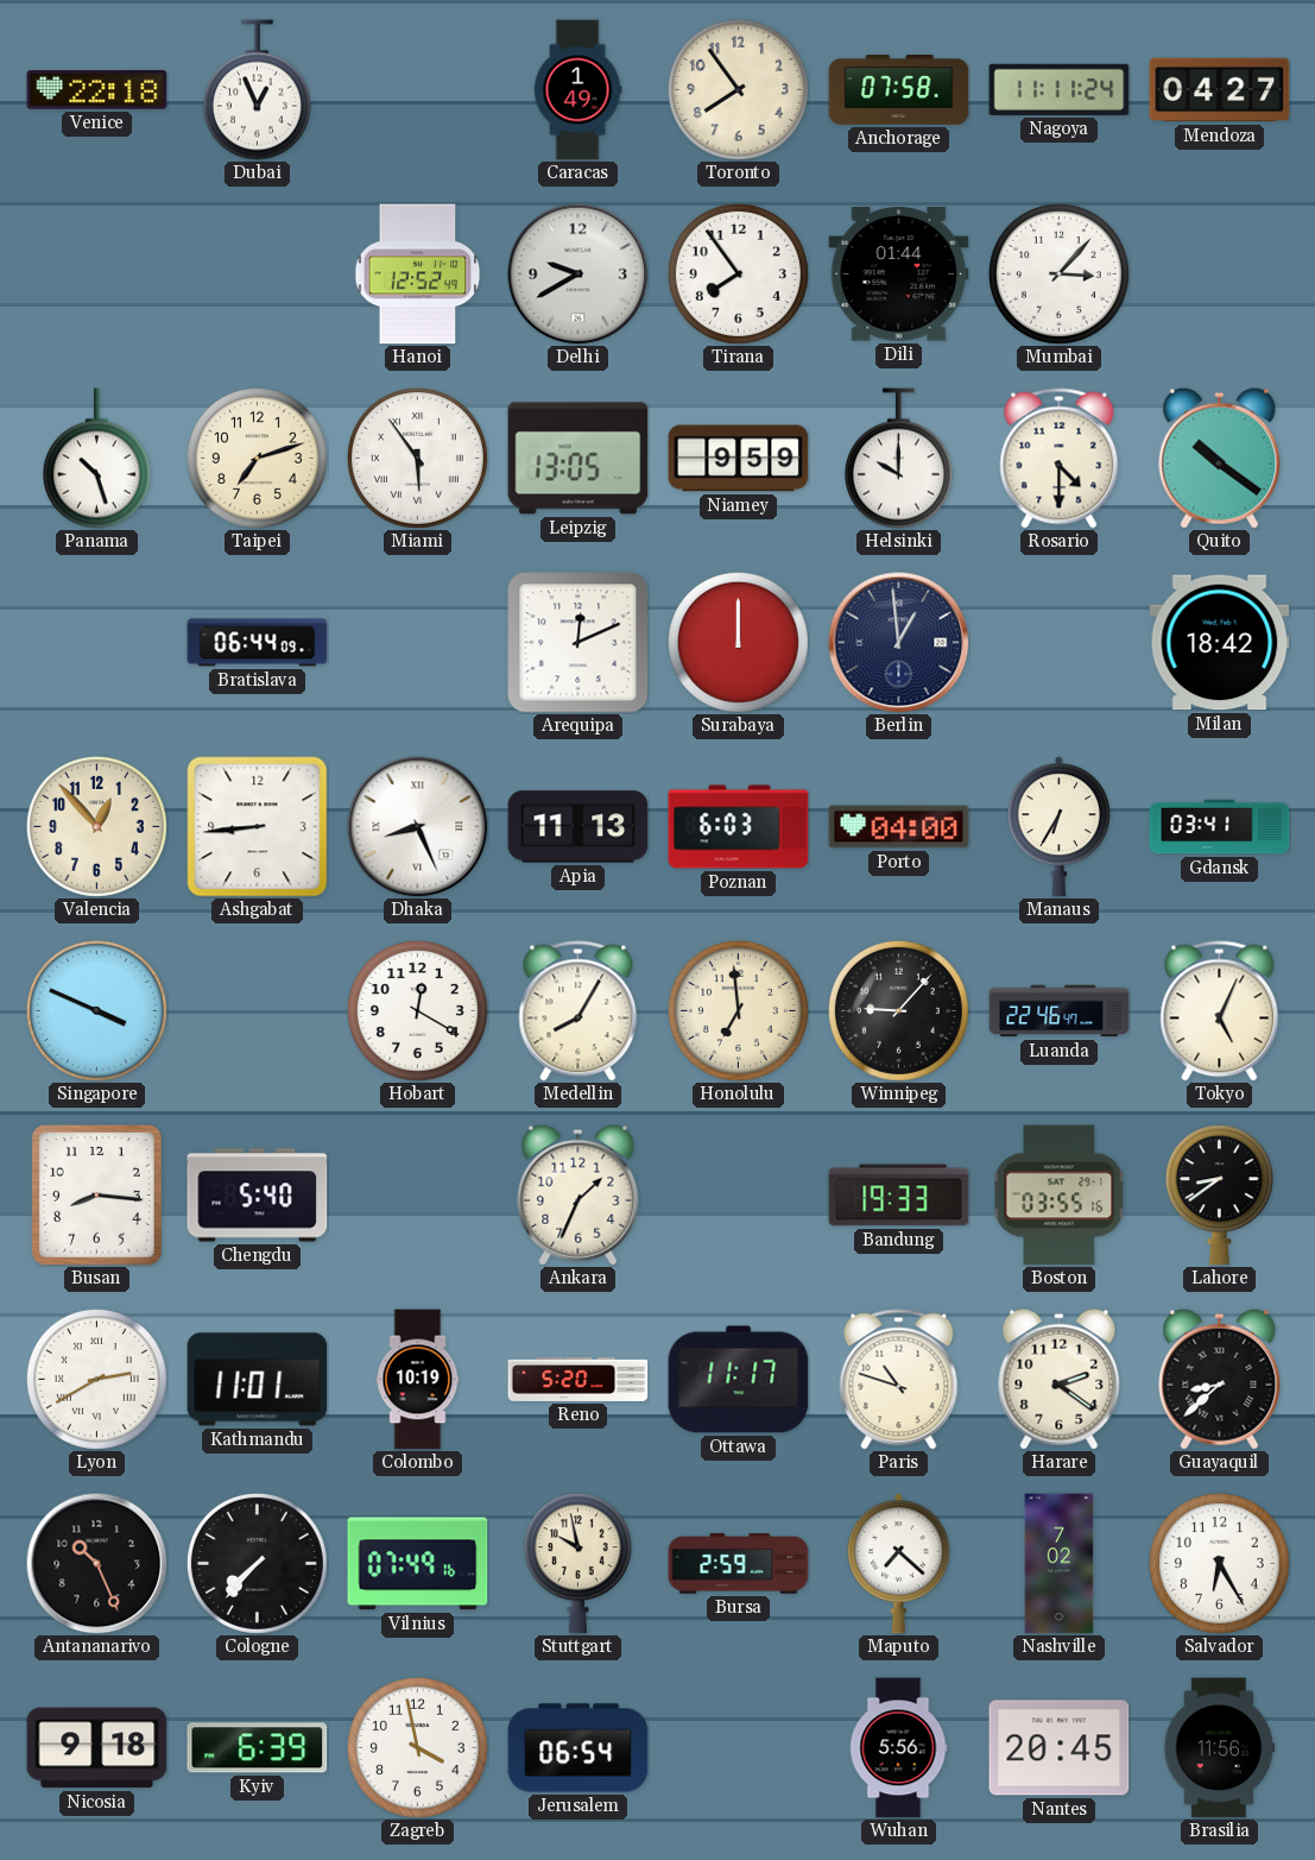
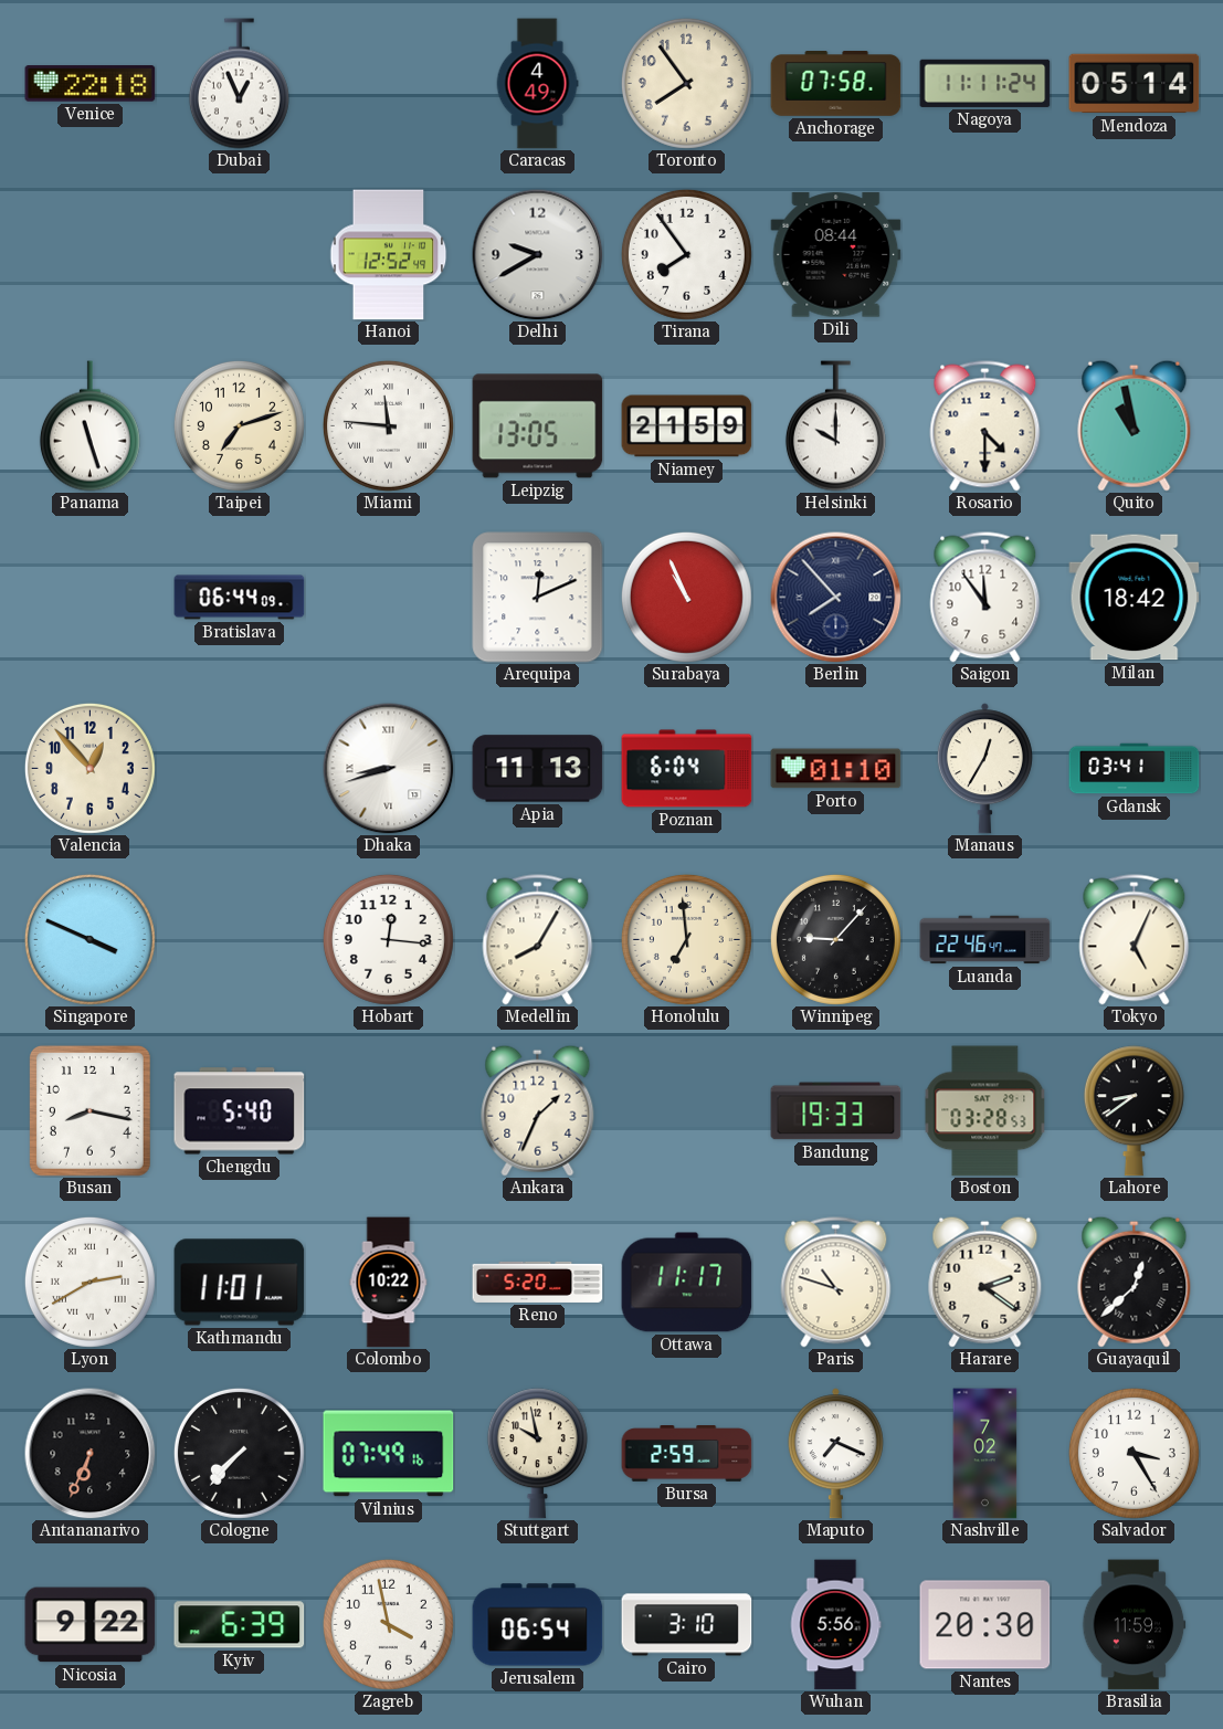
Caracas: 1:49 -> 4:49 (537, 84)
Mendoza: 04:27 -> 05:14 (1135, 84)
Dili: 01:44 -> 08:44 (836, 255)
Mumbai: 3:07 -> none (1058, 273)
Panama: 10:27 -> 11:27 (89, 426)
Miami: 5:54 -> 11:46 (388, 425)
Niamey: 9:59 -> 21:59 (687, 426)
Quito: 10:21 -> 10:58 (1135, 425)
Surabaya: 12:00 -> 10:56 (686, 597)
Berlin: 12:59 -> 7:53 (836, 598)
Saigon: none -> 11:54 (985, 598)
Ashgabat: 8:44 -> none (258, 827)
Dhaka: 8:26 -> 8:42 (389, 769)
Poznan: 6:03 -> 6:04 (687, 769)
Porto: 04:00 -> 01:10 (836, 769)
Manaus: 6:35 -> 12:35 (984, 769)
Hobart: 12:20 -> 12:16 (388, 939)
Busan: 8:16 -> 8:17 (89, 1110)
Boston: 03:55 -> 03:28 (985, 1111)
Colombo: 10:19 -> 10:22 (389, 1283)
Guayaquil: 8:38 -> 12:38 (1135, 1282)
Antananarivo: 10:26 -> 6:34 (91, 1454)
Maputo: 7:22 -> 7:19 (835, 1454)
Salvador: 6:25 -> 3:25 (1134, 1453)
Nicosia: 9:18 -> 9:22 (91, 1625)
Cairo: none -> 3:10 (687, 1625)
Nantes: 20:45 -> 20:30 (985, 1625)
Brasilia: 11:56 -> 11:59 (1135, 1625)
